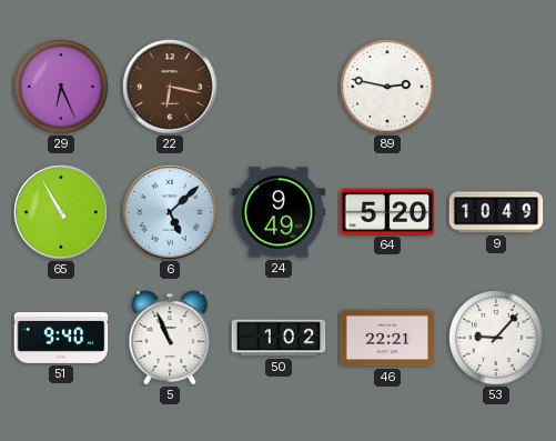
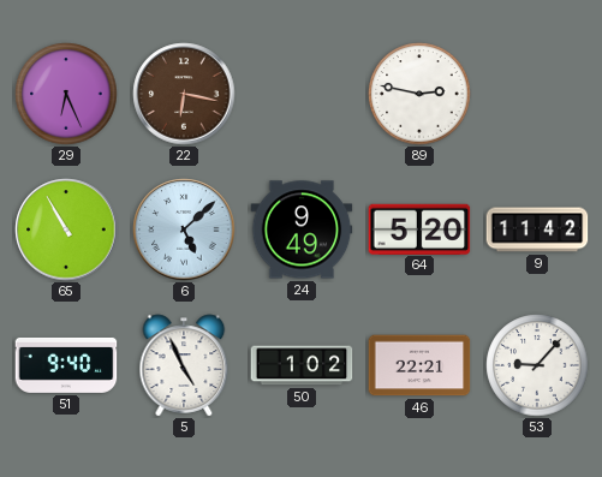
9: 10:49 -> 11:42 (537, 229)
5: 10:56 -> 4:56 (184, 365)
